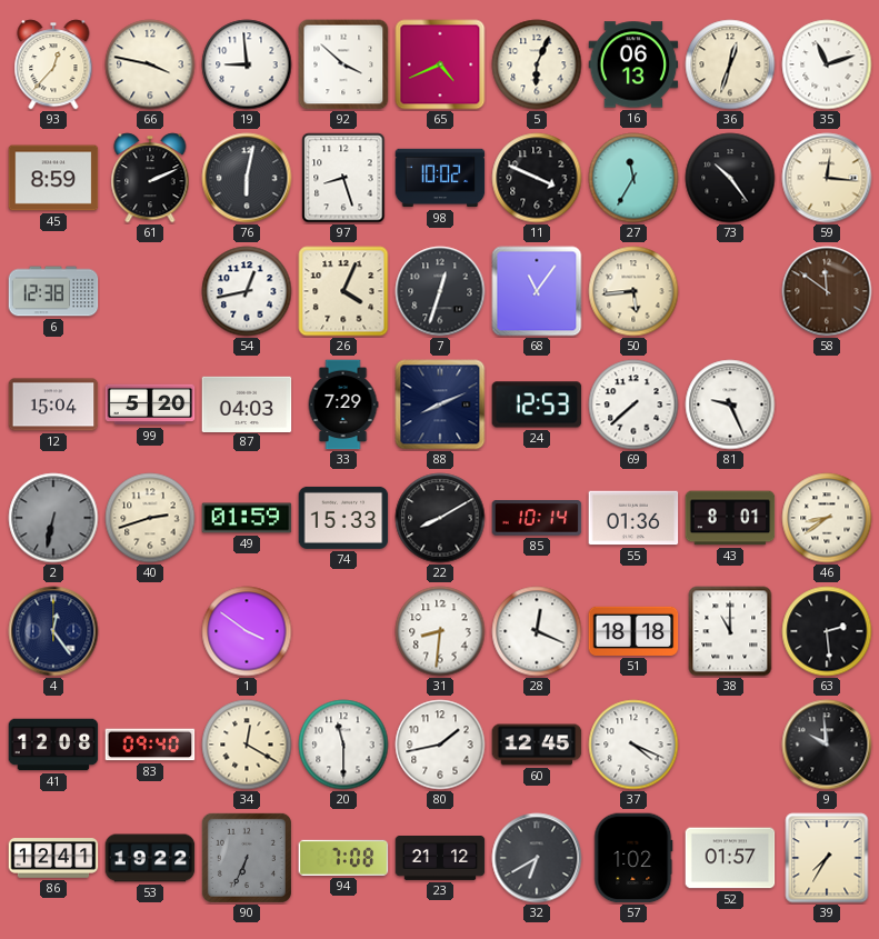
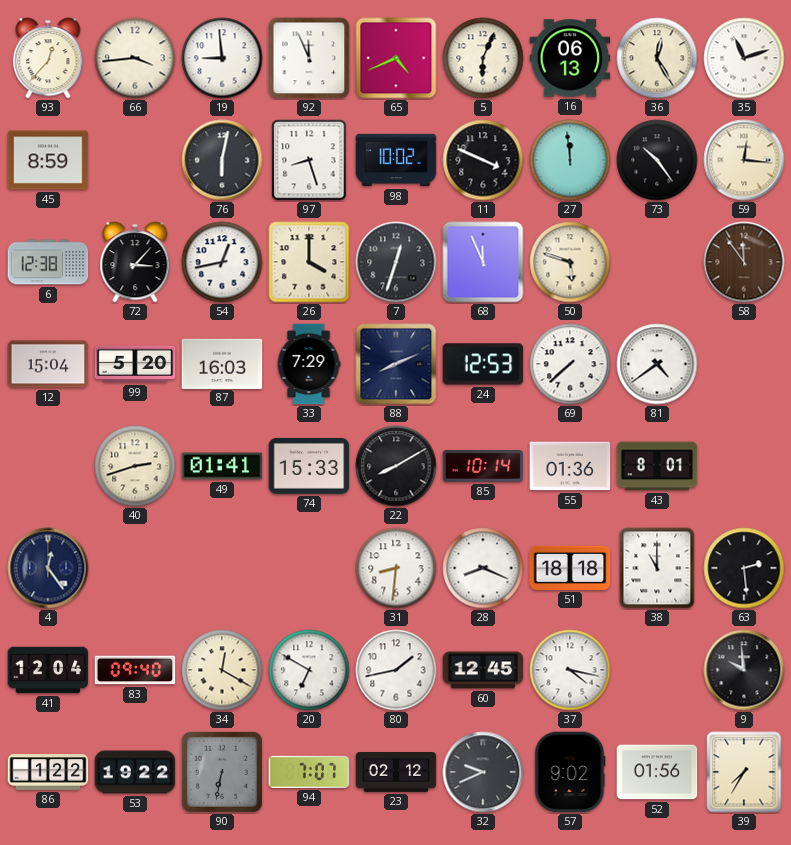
66: 3:47 -> 3:44 (135, 58)
92: 3:52 -> 11:56 (309, 58)
36: 12:33 -> 12:25 (657, 58)
61: 2:11 -> none (150, 178)
27: 11:35 -> 11:59 (570, 160)
72: none -> 3:07 (135, 262)
26: 4:04 -> 4:00 (309, 262)
68: 11:06 -> 11:56 (483, 262)
50: 5:44 -> 5:48 (570, 262)
58: 11:51 -> 11:54 (744, 262)
87: 04:03 -> 16:03 (222, 363)
81: 9:26 -> 4:39 (657, 364)
2: 6:32 -> none (53, 518)
49: 01:59 -> 01:41 (222, 466)
46: 8:39 -> none (827, 518)
1: 3:51 -> none (247, 631)
28: 12:19 -> 8:19 (483, 568)
41: 12:08 -> 12:04 (48, 670)
20: 11:30 -> 6:50 (309, 670)
37: 4:19 -> 4:17 (570, 670)
86: 12:41 -> 1:22 (48, 772)
90: 6:34 -> 6:32 (222, 772)
94: 7:08 -> 7:07 (309, 772)
23: 21:12 -> 02:12 (396, 773)
32: 6:40 -> 9:41 (483, 772)
57: 1:02 -> 9:02 (570, 772)
52: 01:57 -> 01:56 (657, 772)
